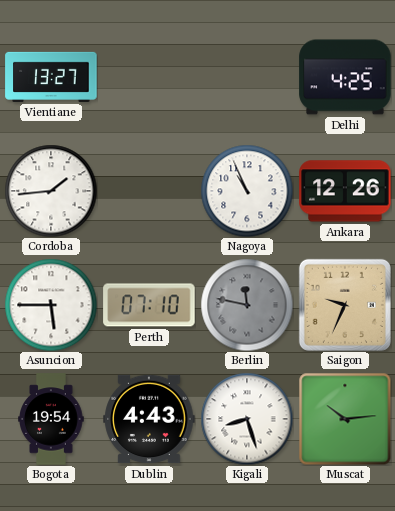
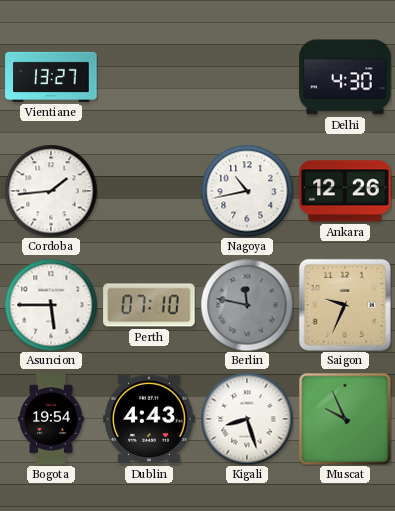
Delhi: 4:25 -> 4:30 (345, 77)
Nagoya: 10:56 -> 10:43 (247, 191)
Muscat: 10:14 -> 9:56 (345, 419)
